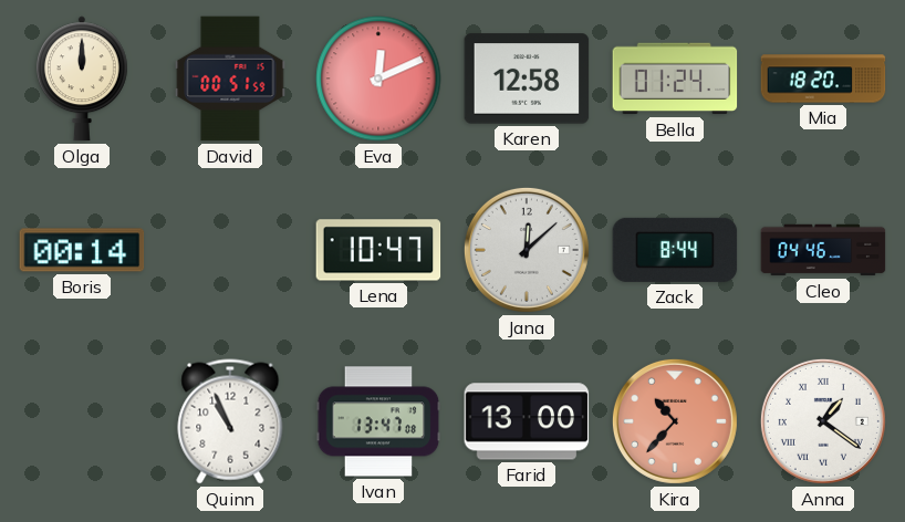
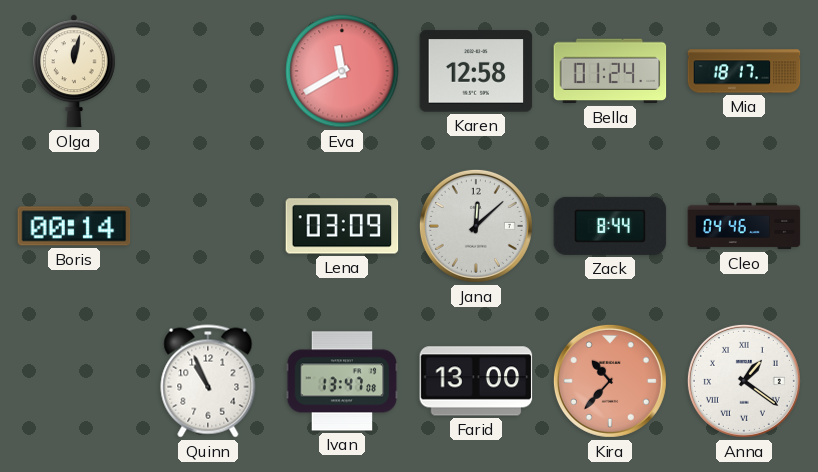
Olga: 12:00 -> 12:02 (74, 71)
David: 00:51 -> none (230, 79)
Eva: 12:11 -> 11:40 (342, 71)
Mia: 18:20 -> 18:17 (744, 71)
Lena: 10:47 -> 03:09 (342, 226)
